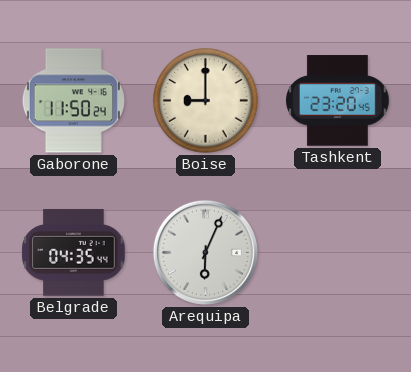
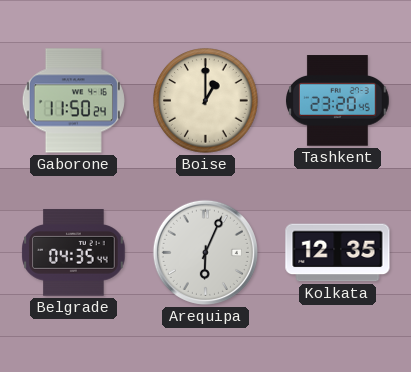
Boise: 9:00 -> 1:00 (206, 101)
Kolkata: none -> 12:35 (338, 253)
